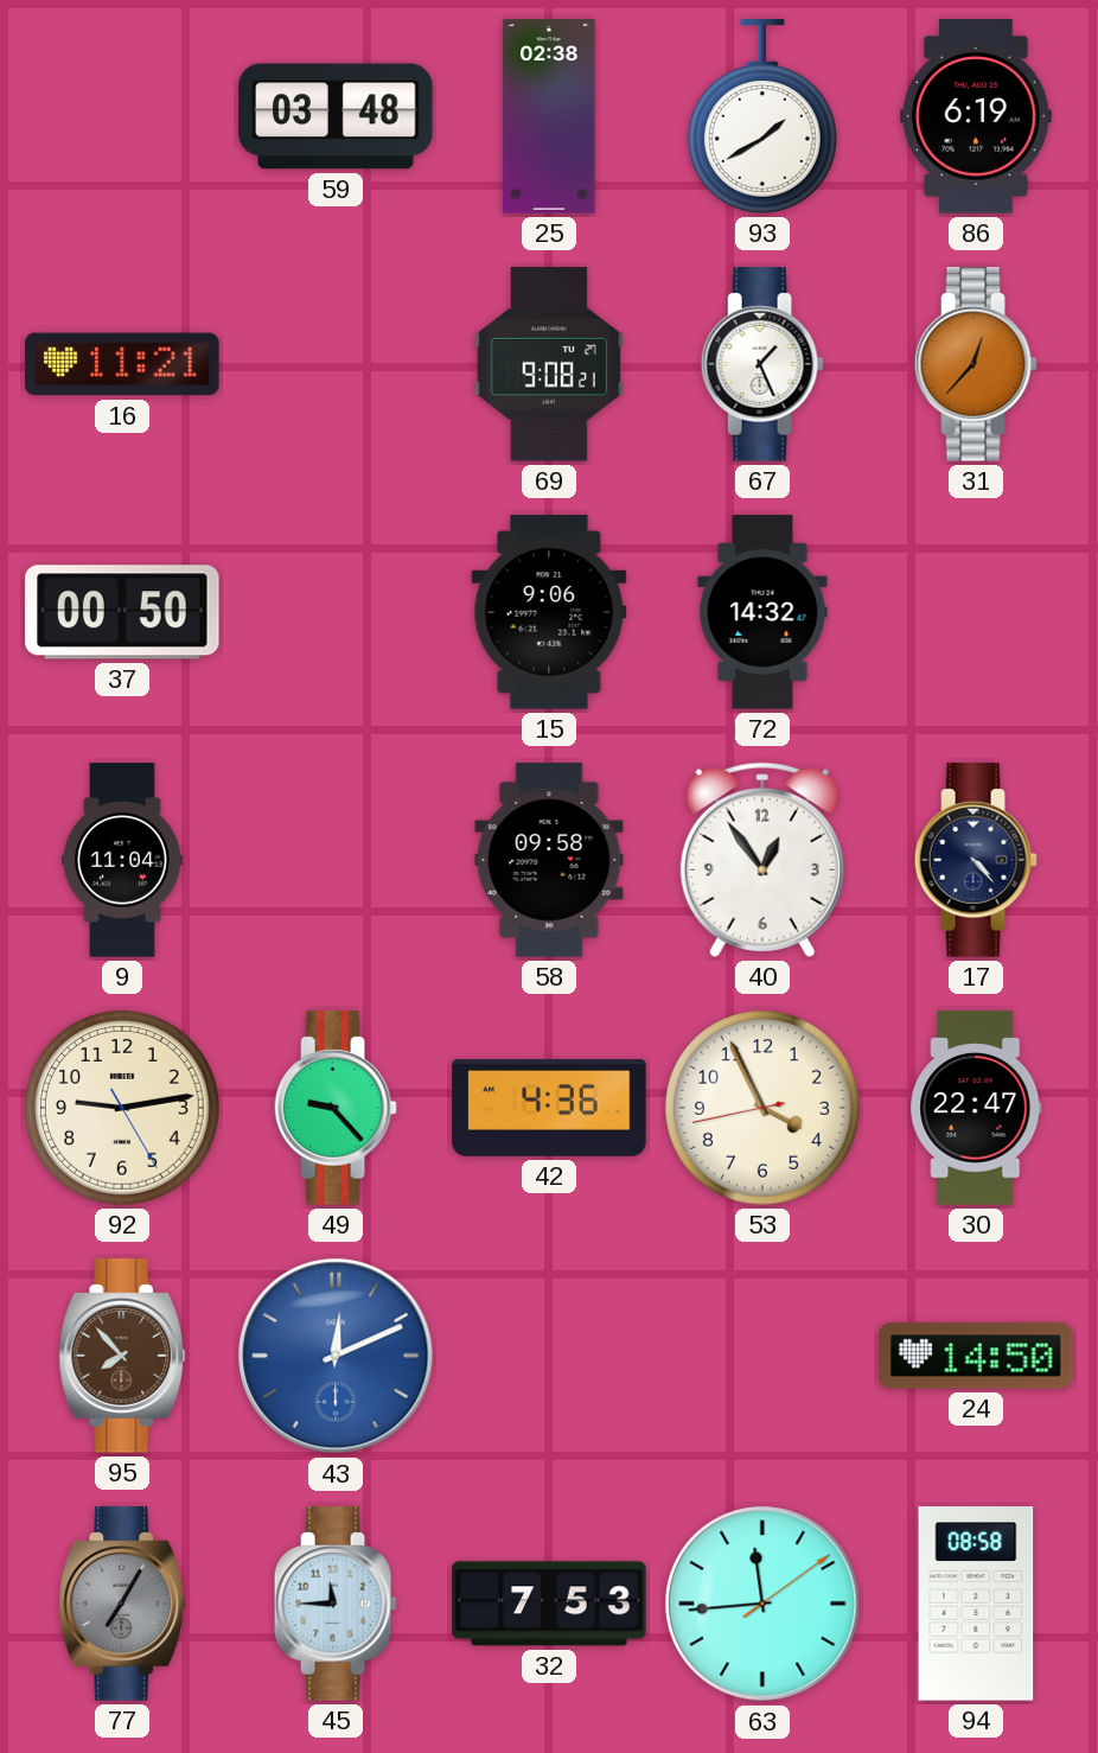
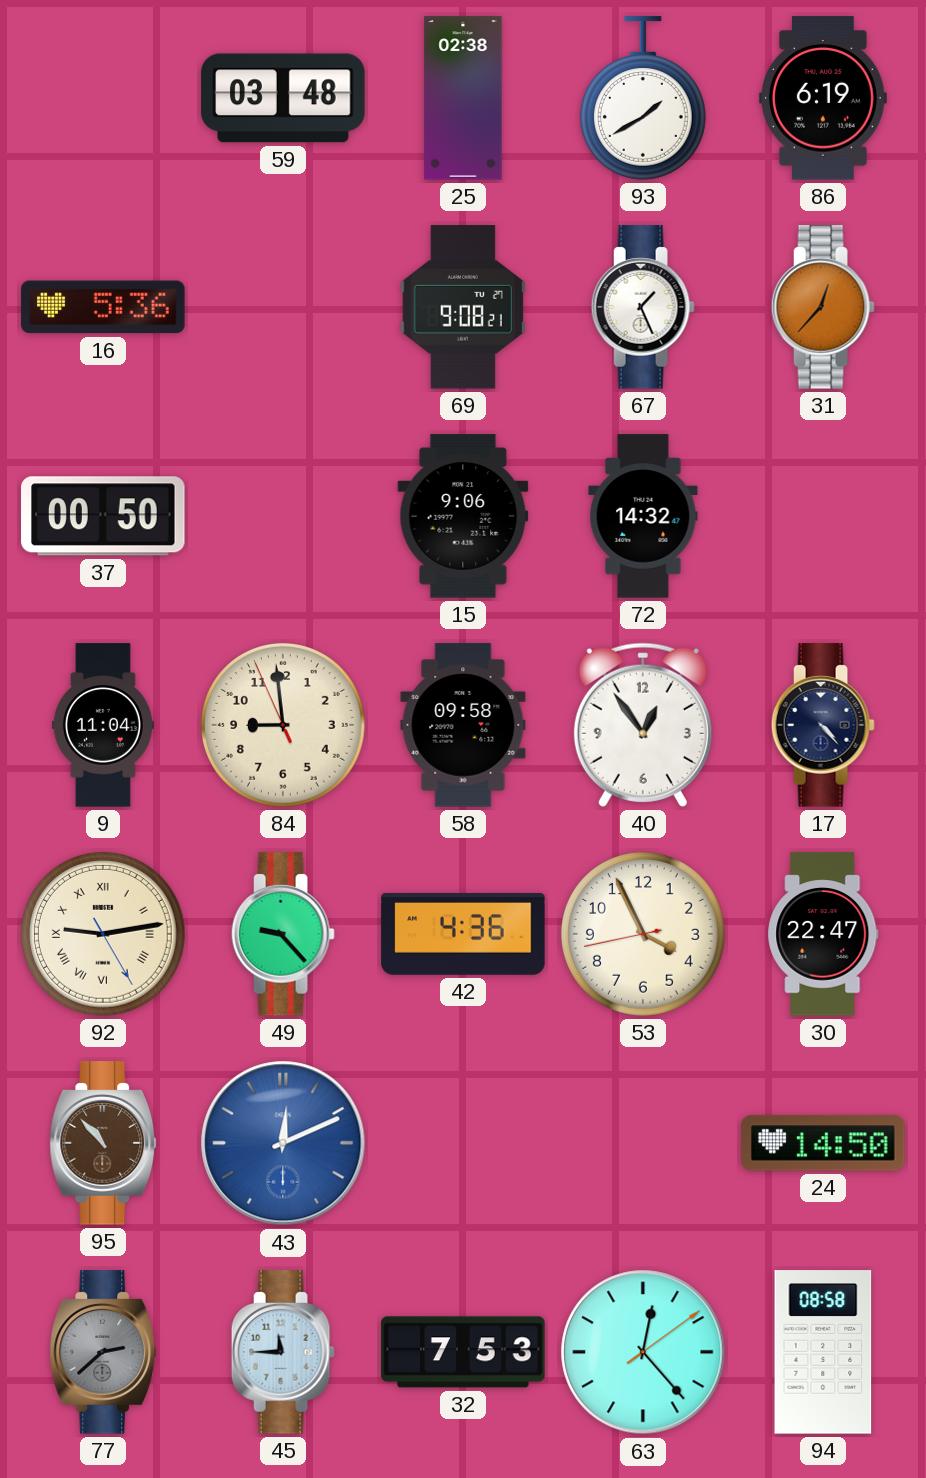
16: 11:21 -> 5:36 (103, 307)
84: none -> 8:58 (283, 725)
92 numerals: Arabic -> Roman (103, 934)
95: 7:53 -> 10:53 (103, 1143)
77: 7:05 -> 2:38 (103, 1352)
63: 11:44 -> 12:23 (643, 1352)
